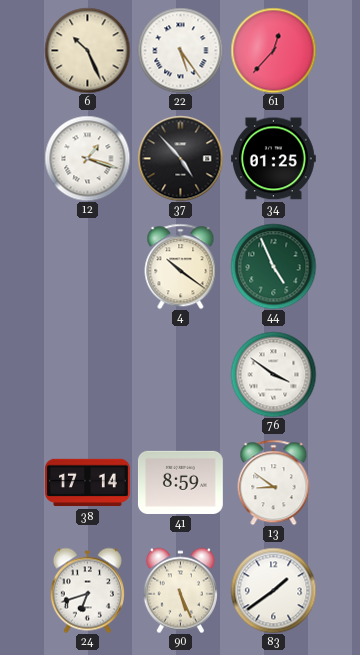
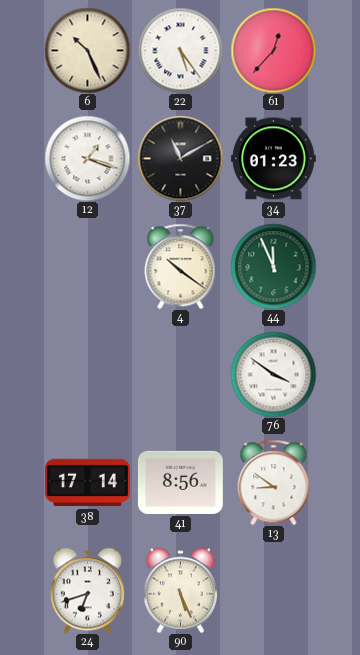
37: 4:53 -> 11:10 (180, 158)
34: 01:25 -> 01:23 (273, 159)
44: 4:56 -> 11:56 (273, 266)
41: 8:59 -> 8:56 (180, 482)
83: 1:39 -> none (273, 590)
